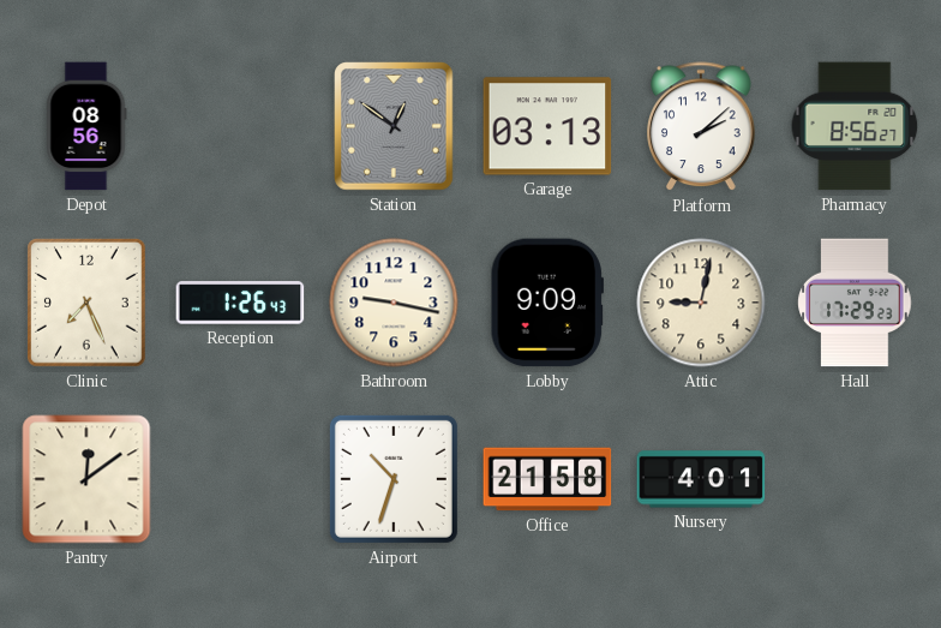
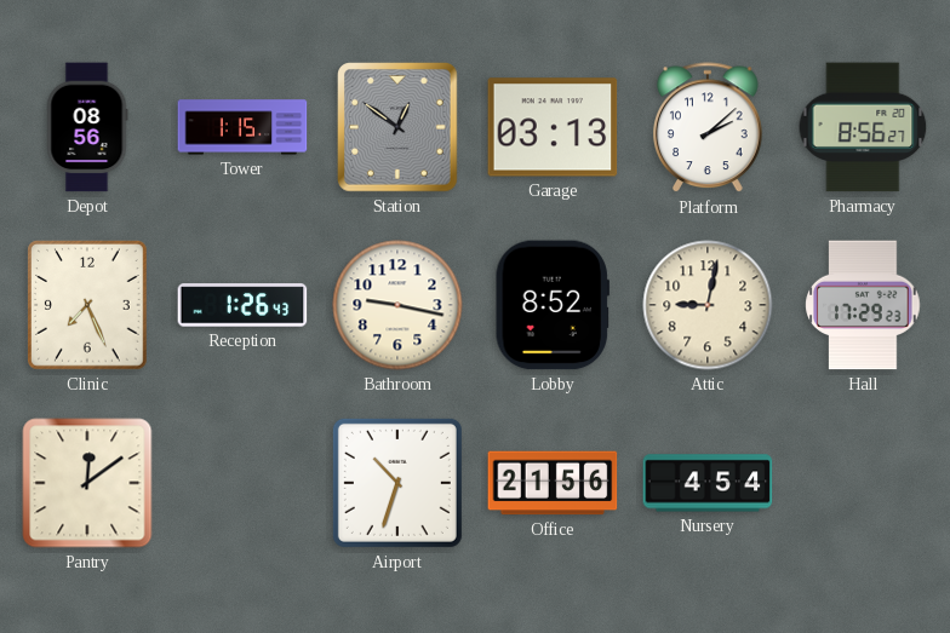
Tower: none -> 1:15 (242, 127)
Lobby: 9:09 -> 8:52 (553, 305)
Office: 21:58 -> 21:56 (553, 483)
Nursery: 4:01 -> 4:54 (708, 483)
